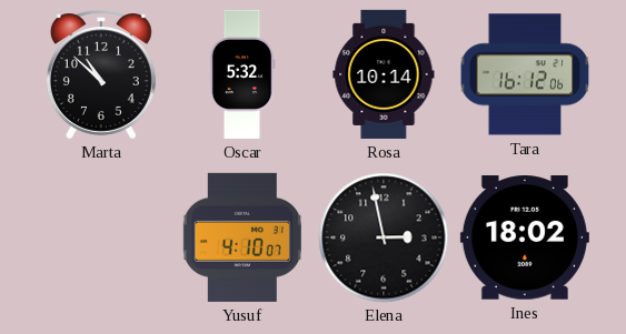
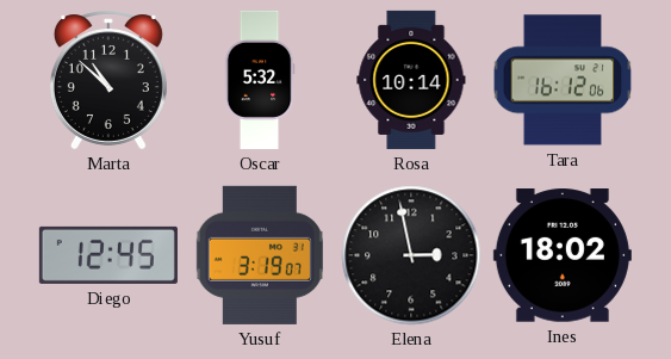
Diego: none -> 12:45 (108, 255)
Yusuf: 4:10 -> 3:19 (260, 255)
